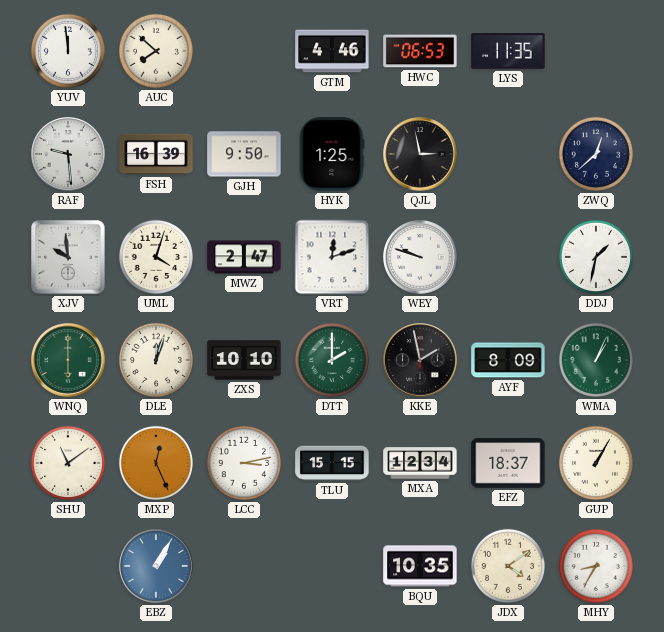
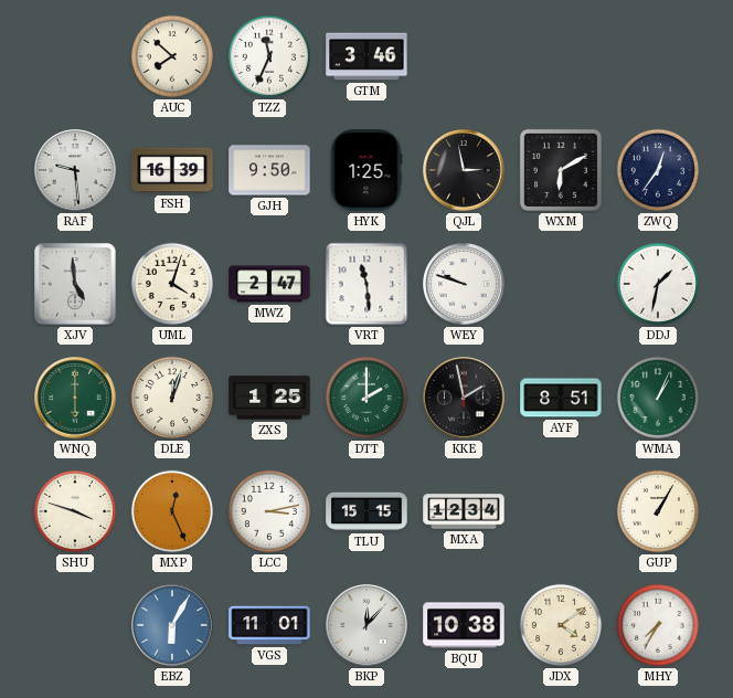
YUV: 11:59 -> none (68, 51)
TZZ: none -> 11:34 (269, 56)
GTM: 4:46 -> 3:46 (366, 56)
HWC: 06:53 -> none (420, 51)
LYS: 11:35 -> none (508, 51)
WXM: none -> 6:10 (561, 170)
ZWQ: 12:38 -> 12:36 (658, 170)
XJV: 9:59 -> 4:59 (75, 284)
VRT: 12:12 -> 11:29 (366, 284)
ZXS: 10:10 -> 1:25 (269, 398)
AYF: 8:09 -> 8:51 (561, 398)
SHU: 11:09 -> 3:48 (75, 511)
EFZ: 18:37 -> none (508, 463)
EBZ: 1:05 -> 6:05 (172, 625)
VGS: none -> 11:01 (269, 625)
BKP: none -> 12:07 (366, 625)
BQU: 10:35 -> 10:38 (464, 625)
MHY: 8:35 -> 7:35 (658, 625)
